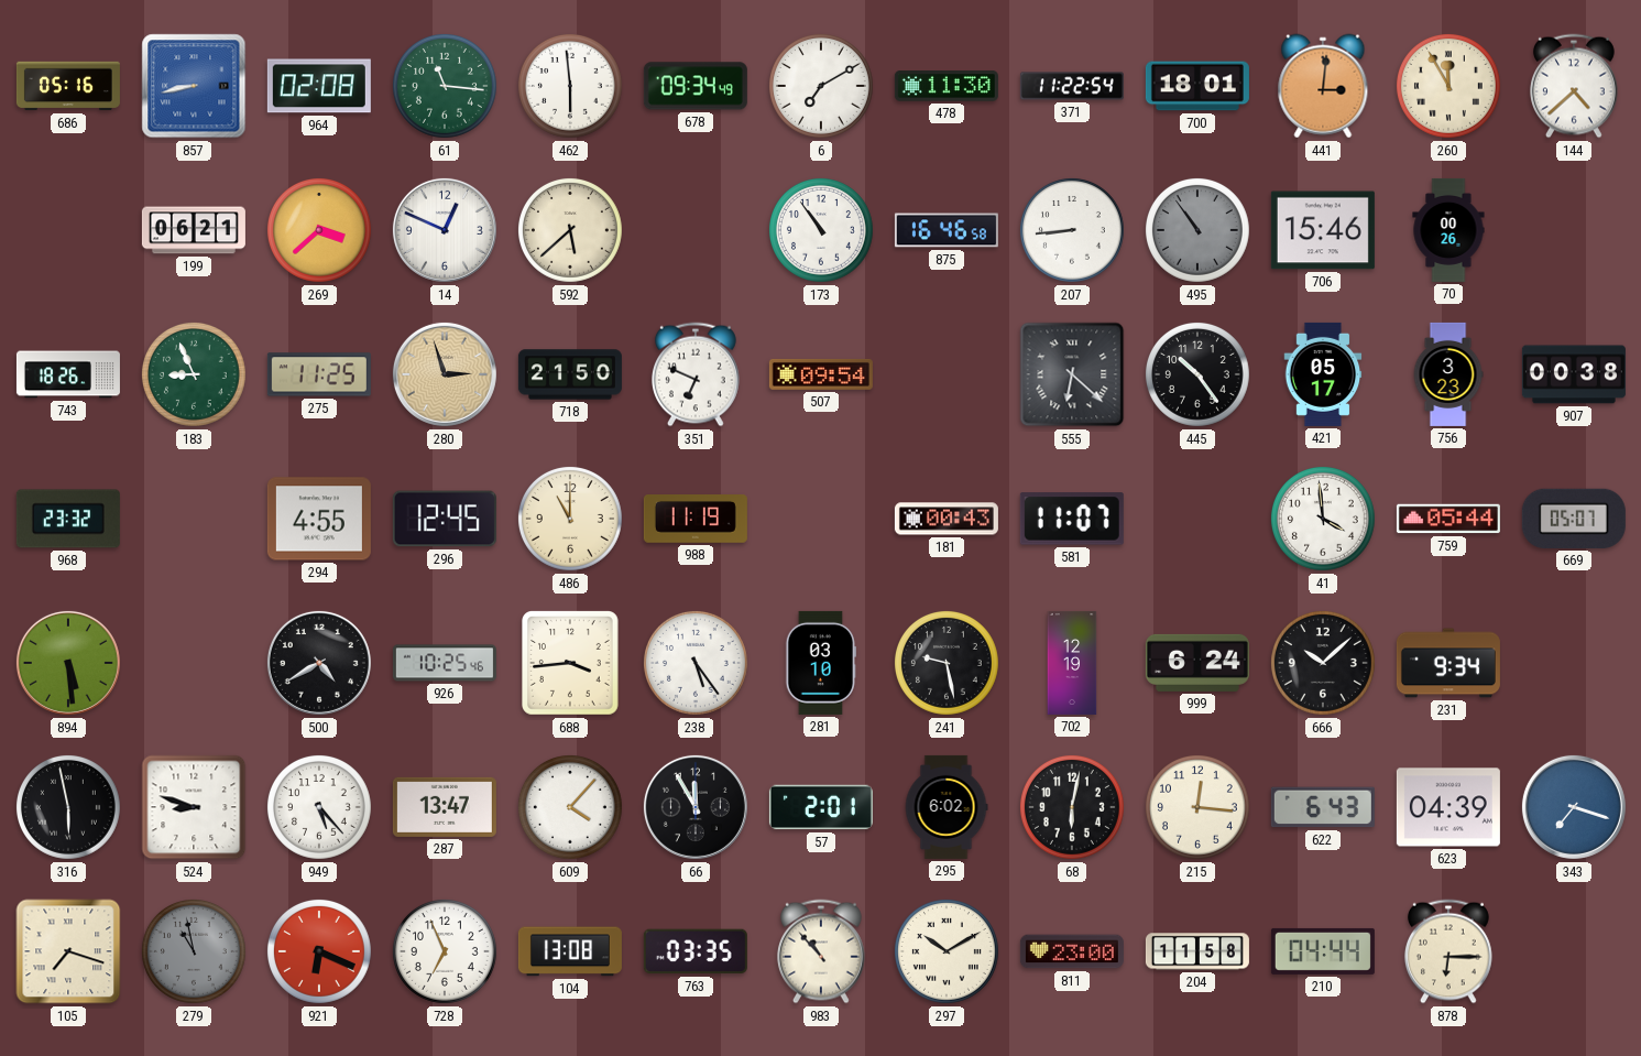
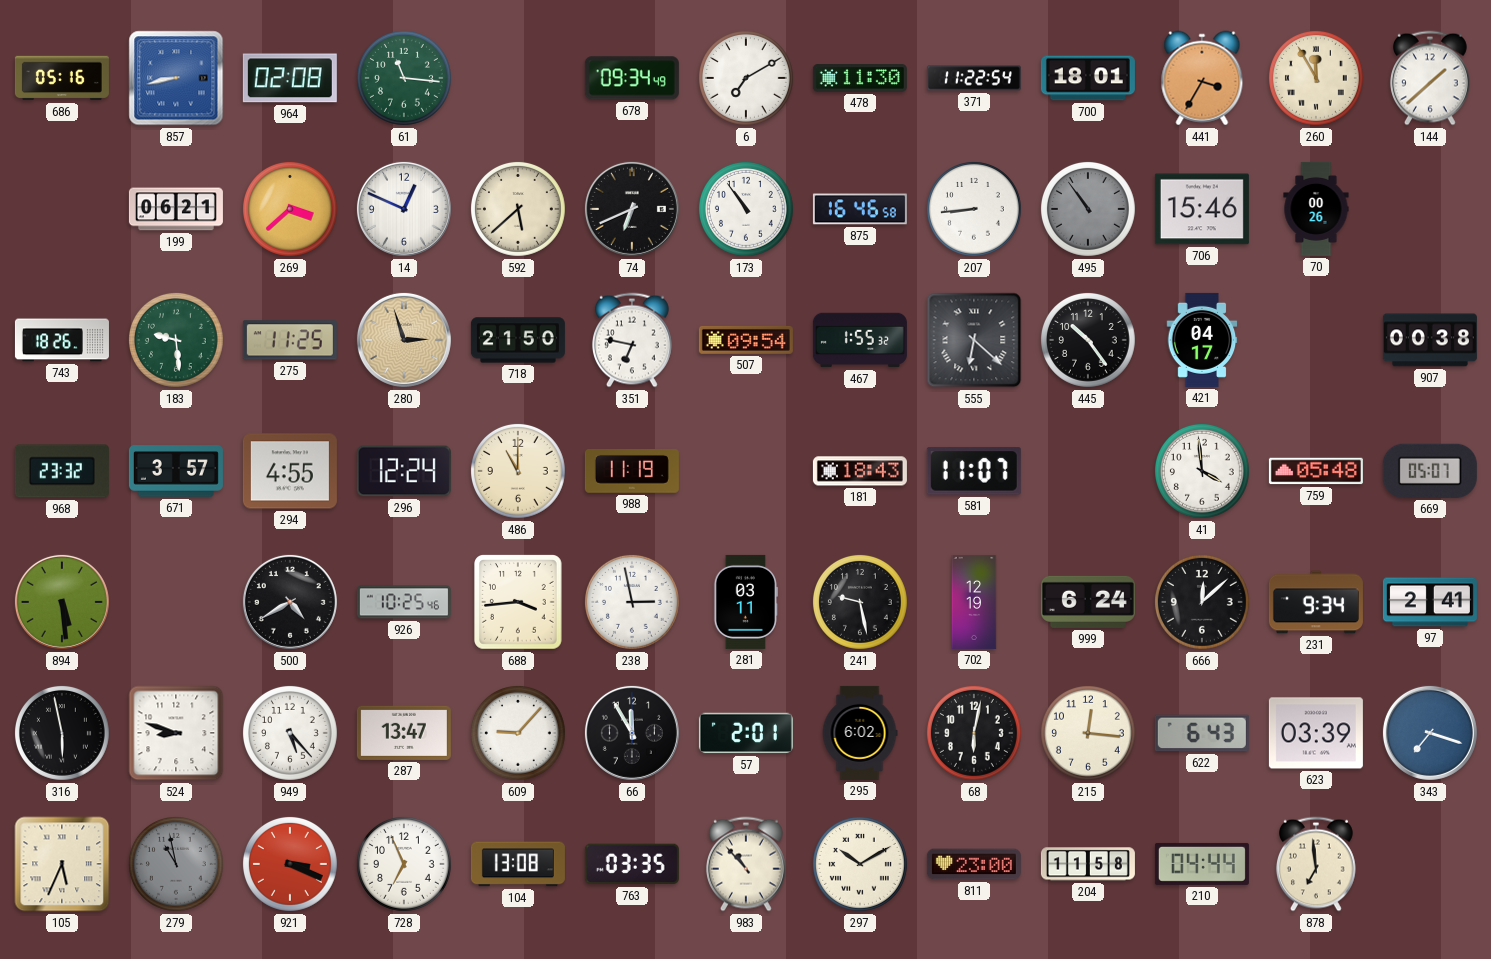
462: 5:59 -> none (570, 86)
441: 3:01 -> 3:35 (1202, 78)
144: 4:38 -> 1:38 (1430, 78)
74: none -> 6:41 (632, 209)
183: 8:56 -> 9:29 (176, 340)
351: 6:49 -> 6:47 (632, 340)
467: none -> 1:55 (860, 340)
421: 05:17 -> 04:17 (1202, 340)
756: 3:23 -> none (1448, 374)
671: none -> 3:57 (176, 471)
296: 12:45 -> 12:24 (404, 471)
181: 00:43 -> 18:43 (860, 471)
759: 05:44 -> 05:48 (1316, 471)
238: 5:24 -> 2:58 (632, 602)
281: 03:10 -> 03:11 (745, 602)
666: 10:08 -> 12:08 (1202, 602)
97: none -> 2:41 (1430, 602)
609: 4:07 -> 9:07 (518, 733)
623: 04:39 -> 03:39 (1316, 733)
105: 7:18 -> 5:34 (62, 864)
921: 6:19 -> 3:19 (290, 864)
878: 6:15 -> 6:59 (1316, 864)
